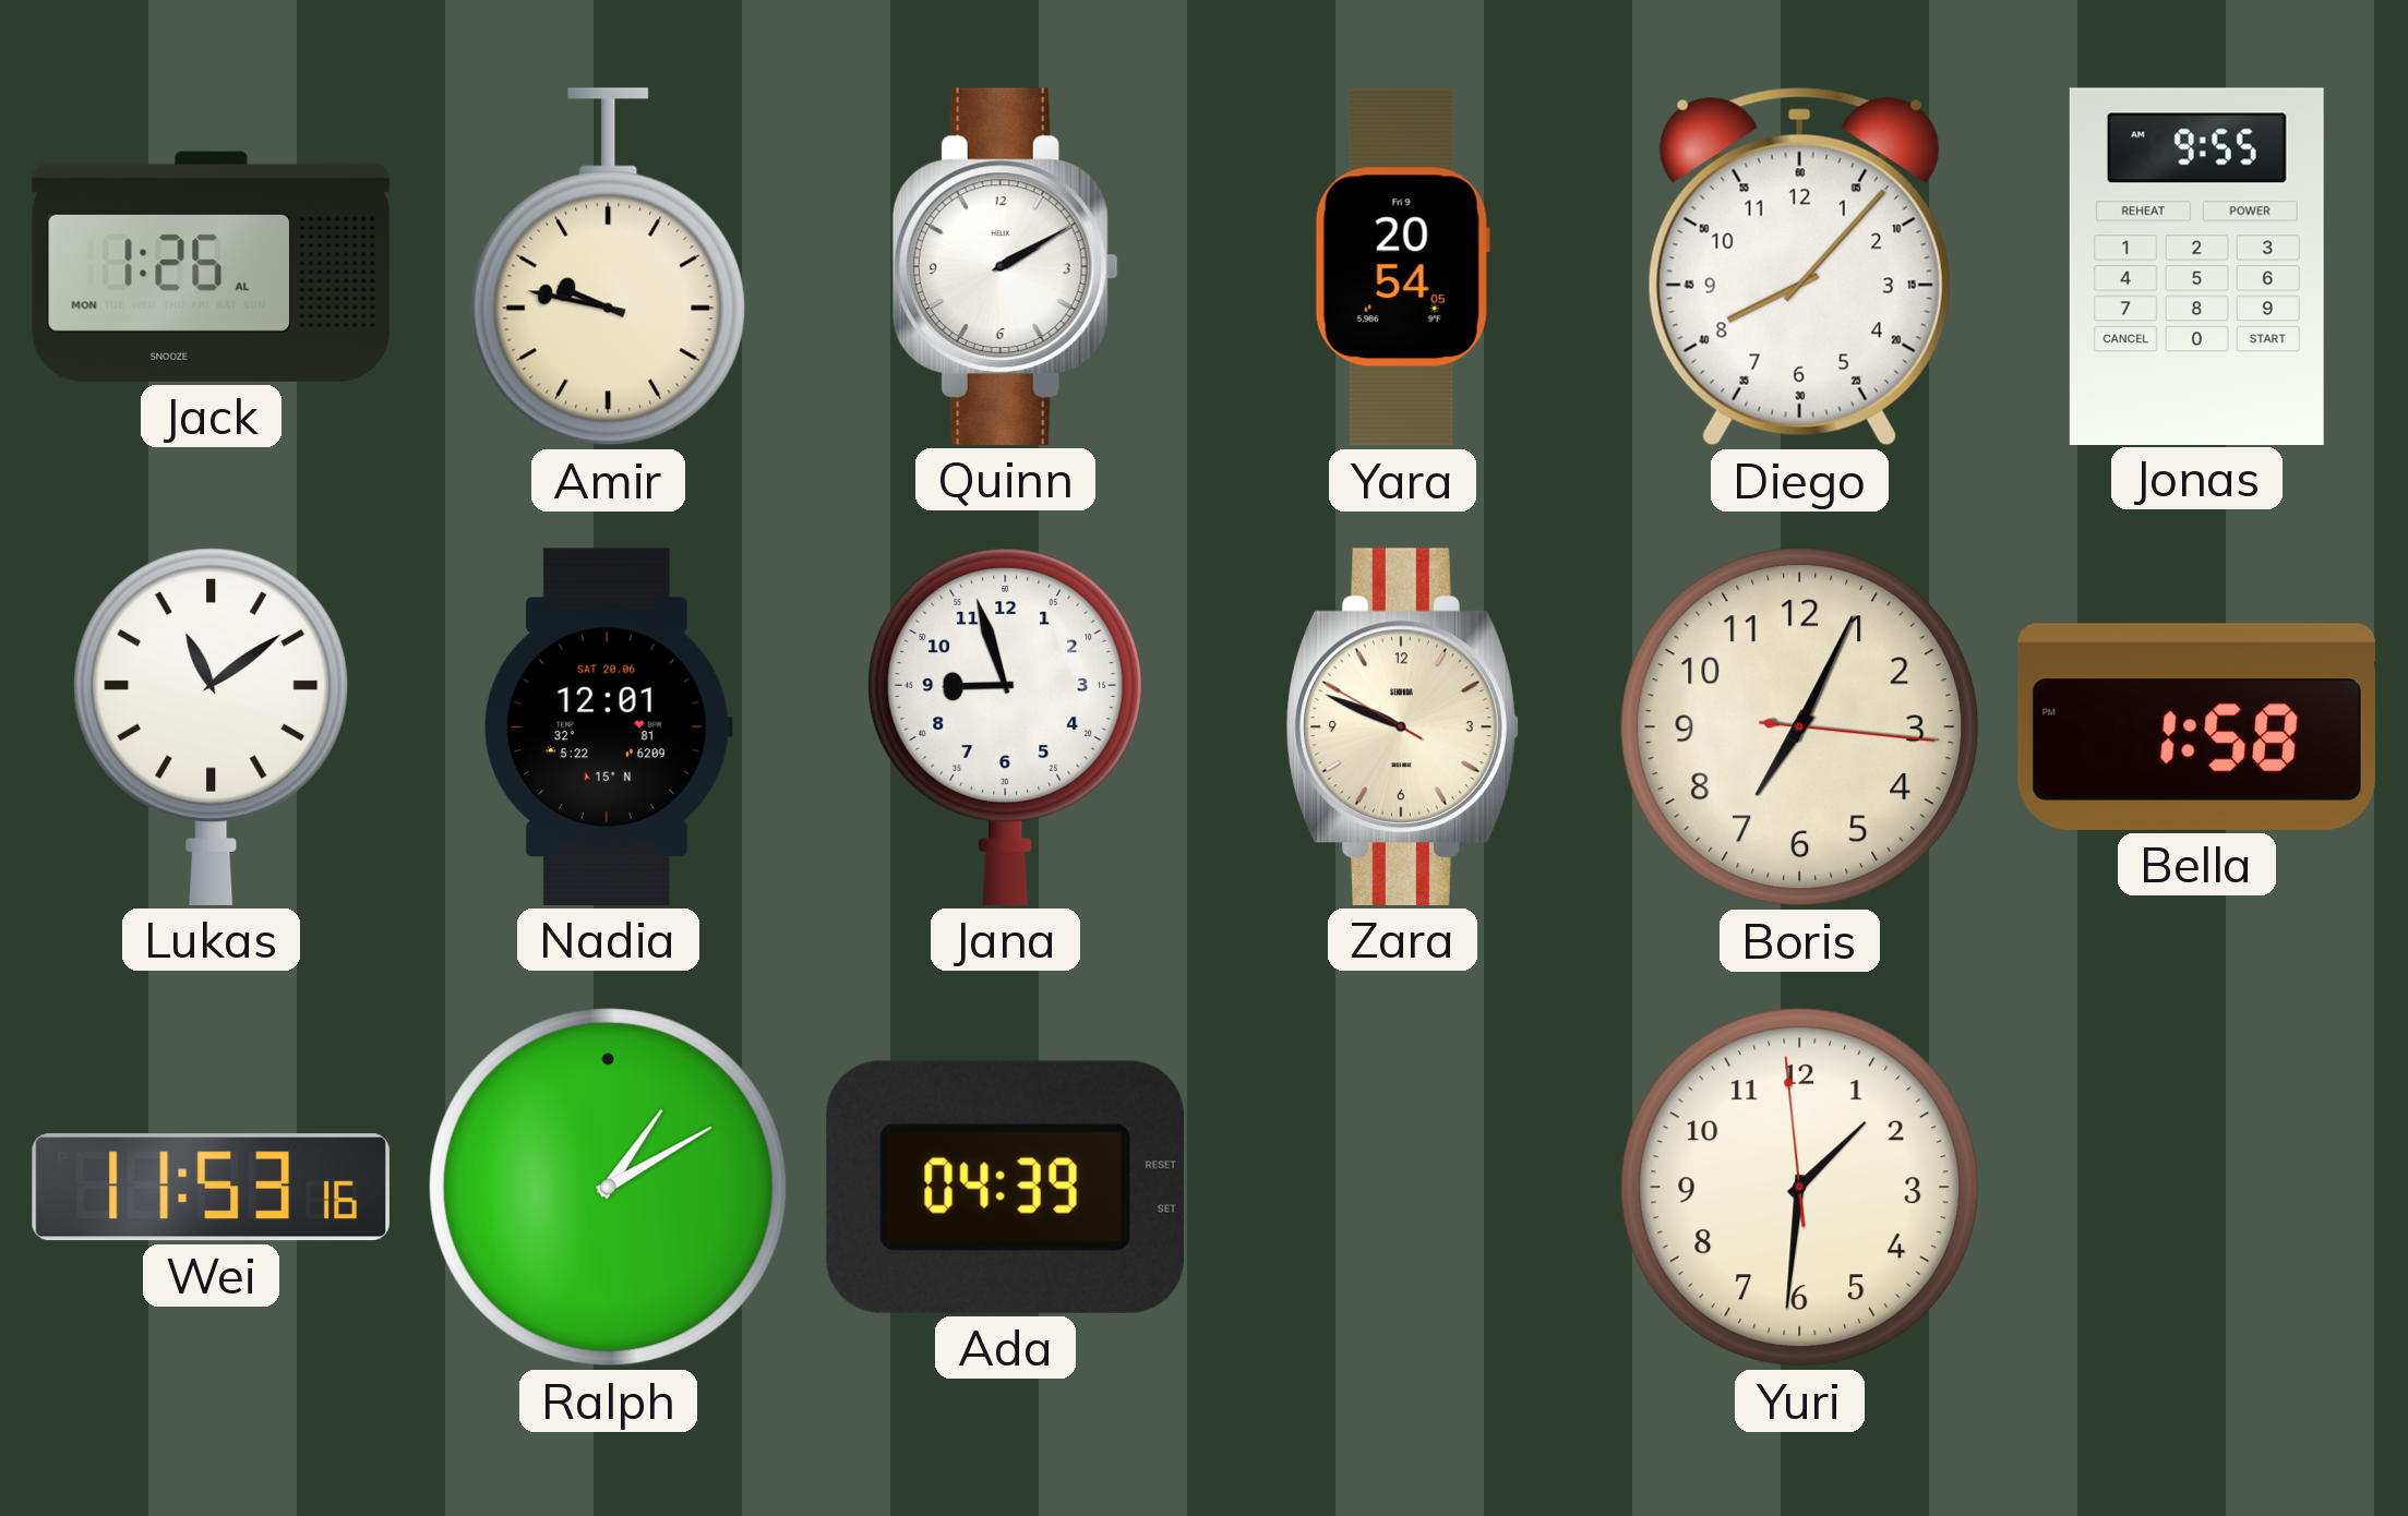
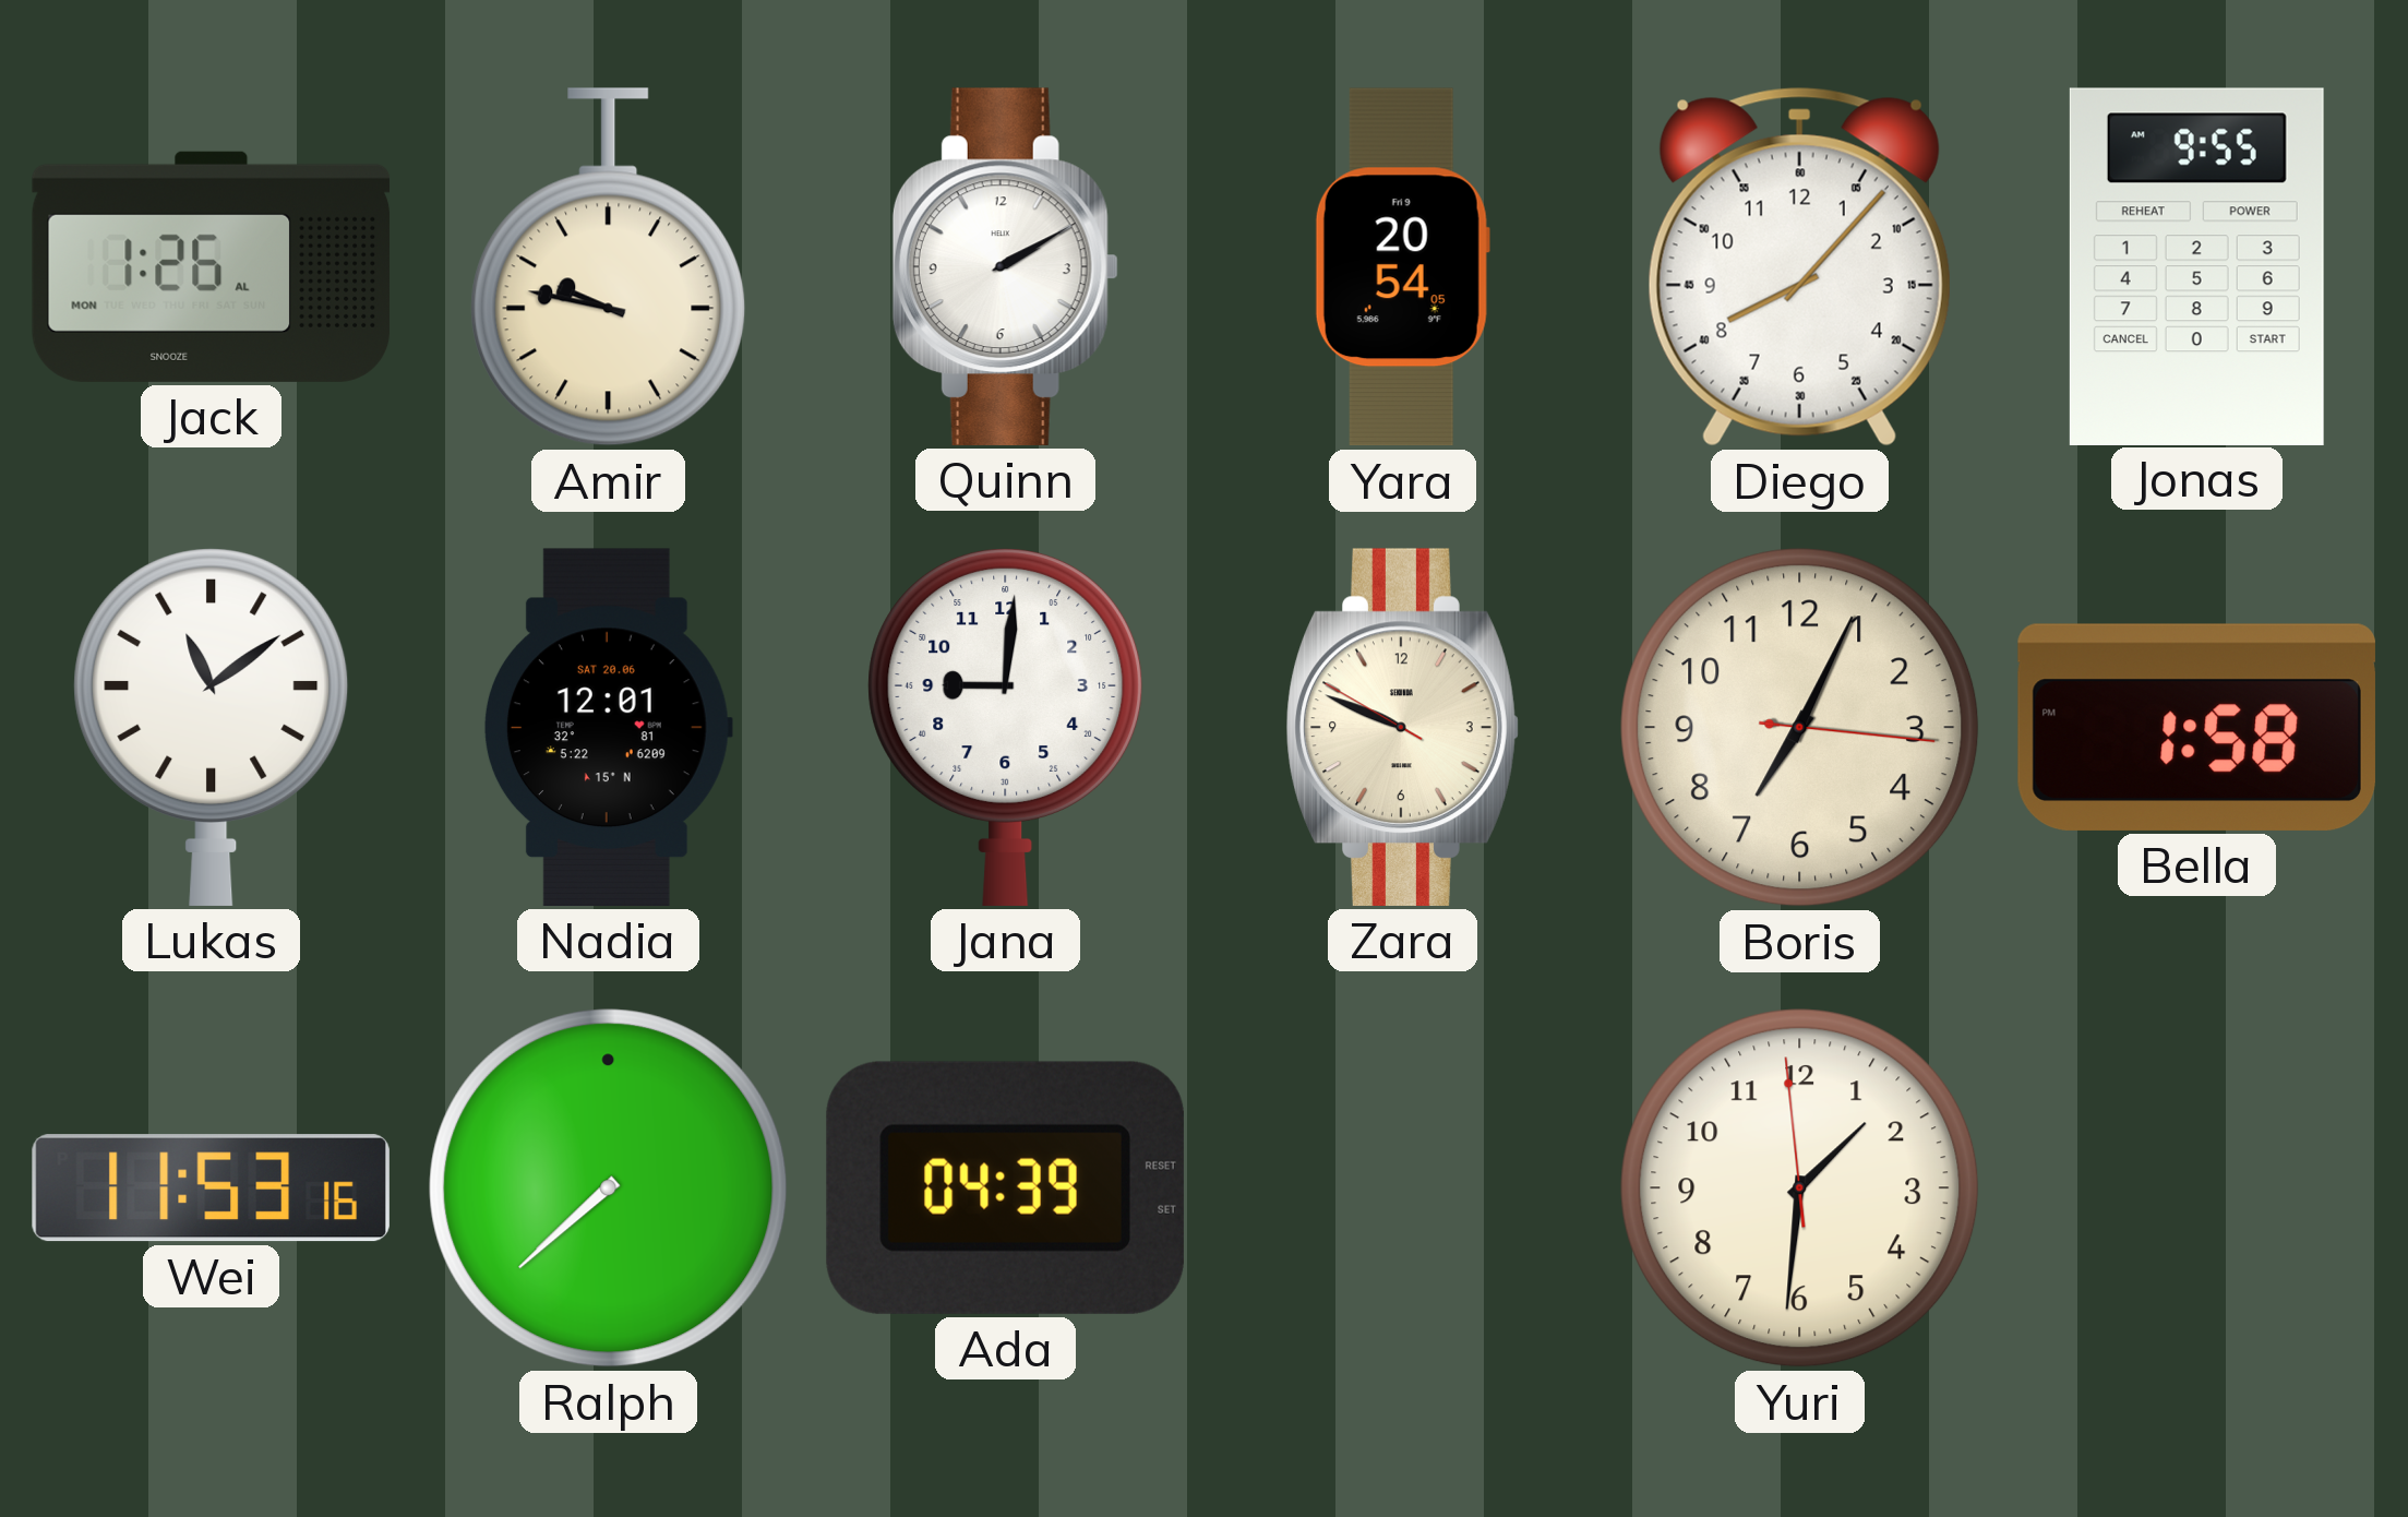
Jana: 8:57 -> 9:01 (1006, 728)
Ralph: 1:10 -> 7:38 (609, 1188)
